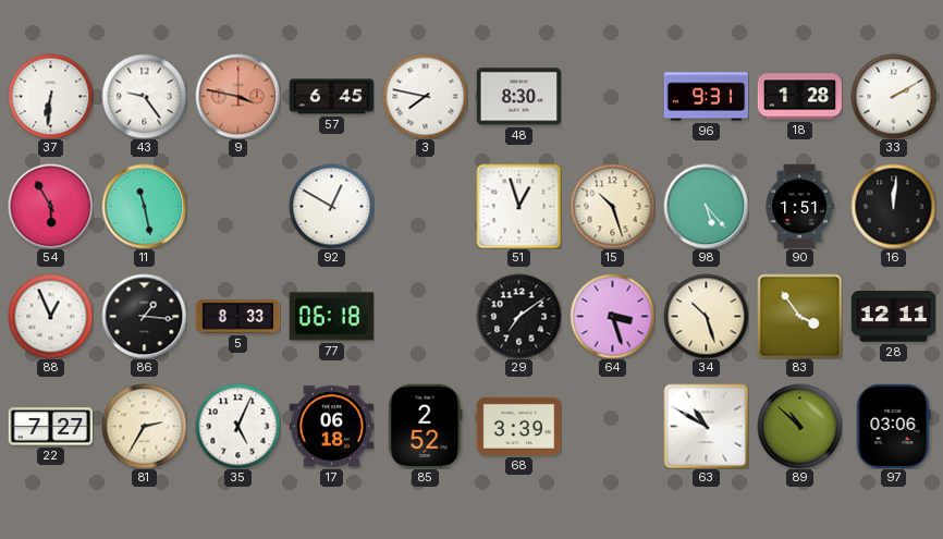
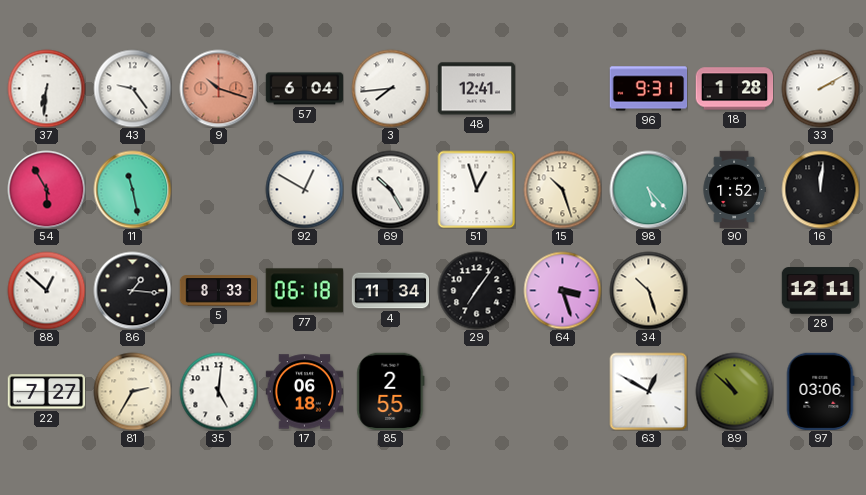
9: 3:47 -> 10:18 (218, 88)
57: 6:45 -> 6:04 (304, 89)
3: 7:47 -> 7:44 (390, 88)
48: 8:30 -> 12:41 (476, 89)
69: none -> 10:25 (390, 189)
90: 1:51 -> 1:52 (734, 189)
88: 12:56 -> 12:52 (46, 290)
4: none -> 11:34 (390, 291)
29: 7:09 -> 7:06 (476, 290)
83: 3:54 -> none (799, 316)
35: 5:04 -> 5:01 (218, 391)
85: 2:52 -> 2:55 (391, 391)
68: 3:39 -> none (518, 426)
63: 10:50 -> 12:50 (648, 391)
